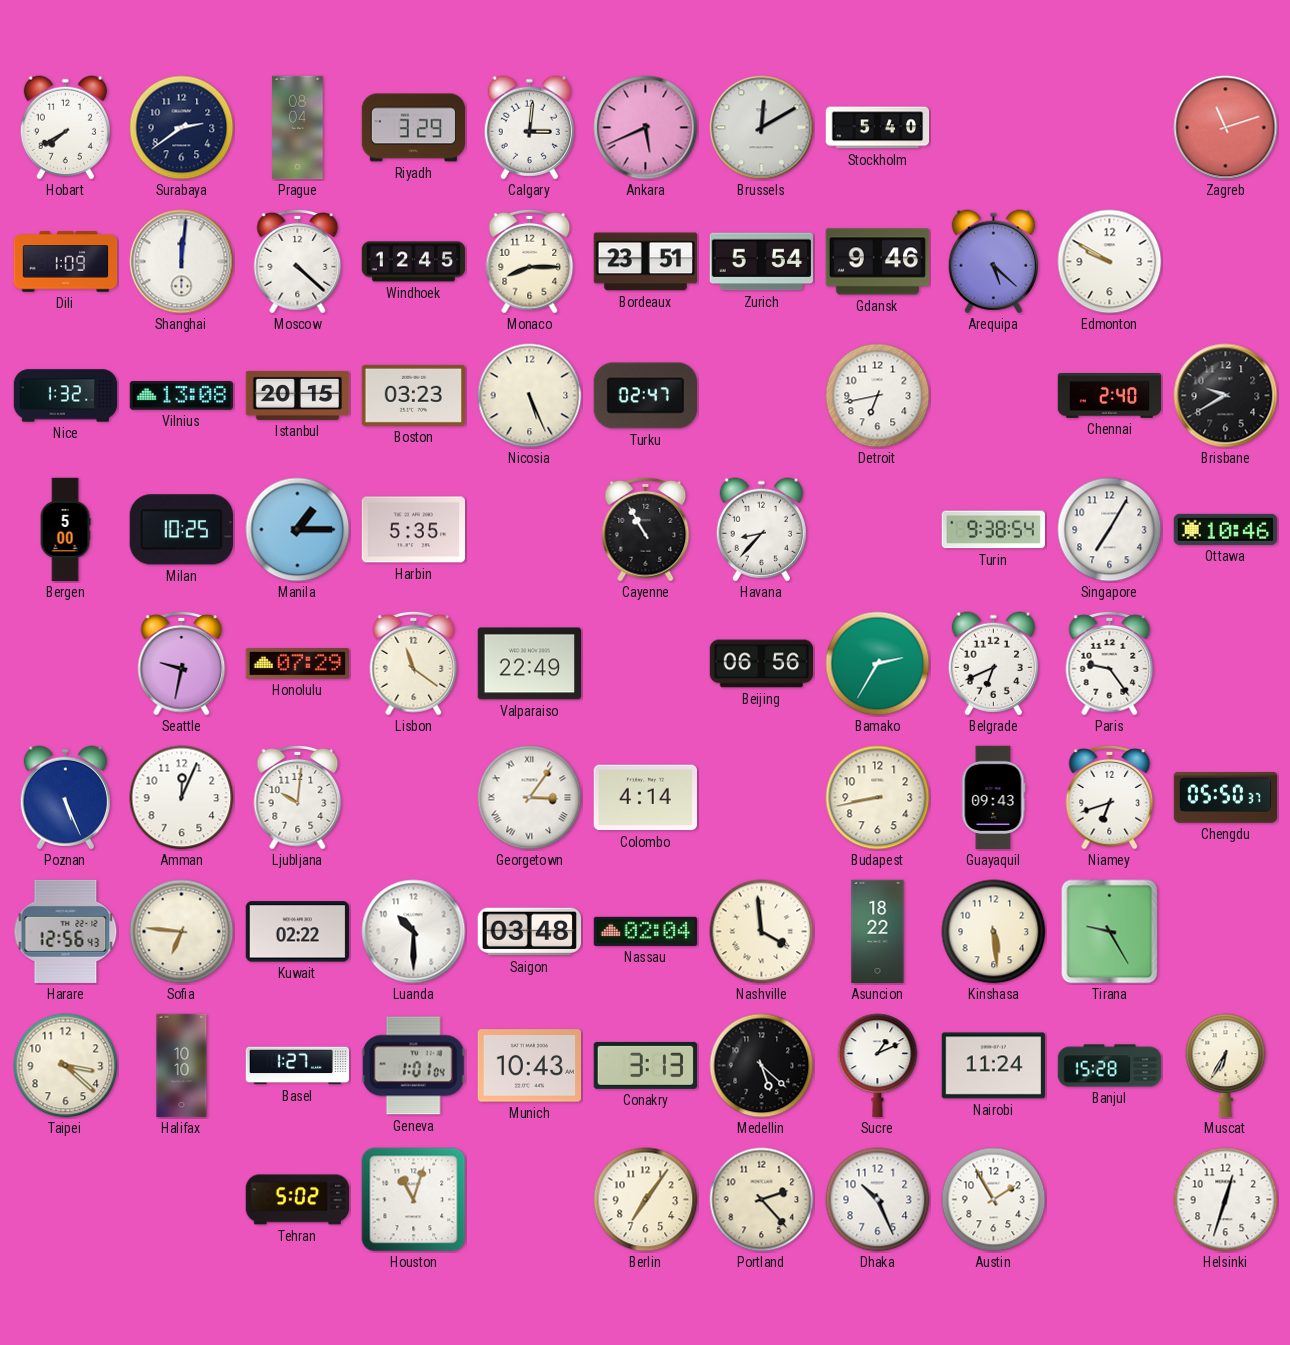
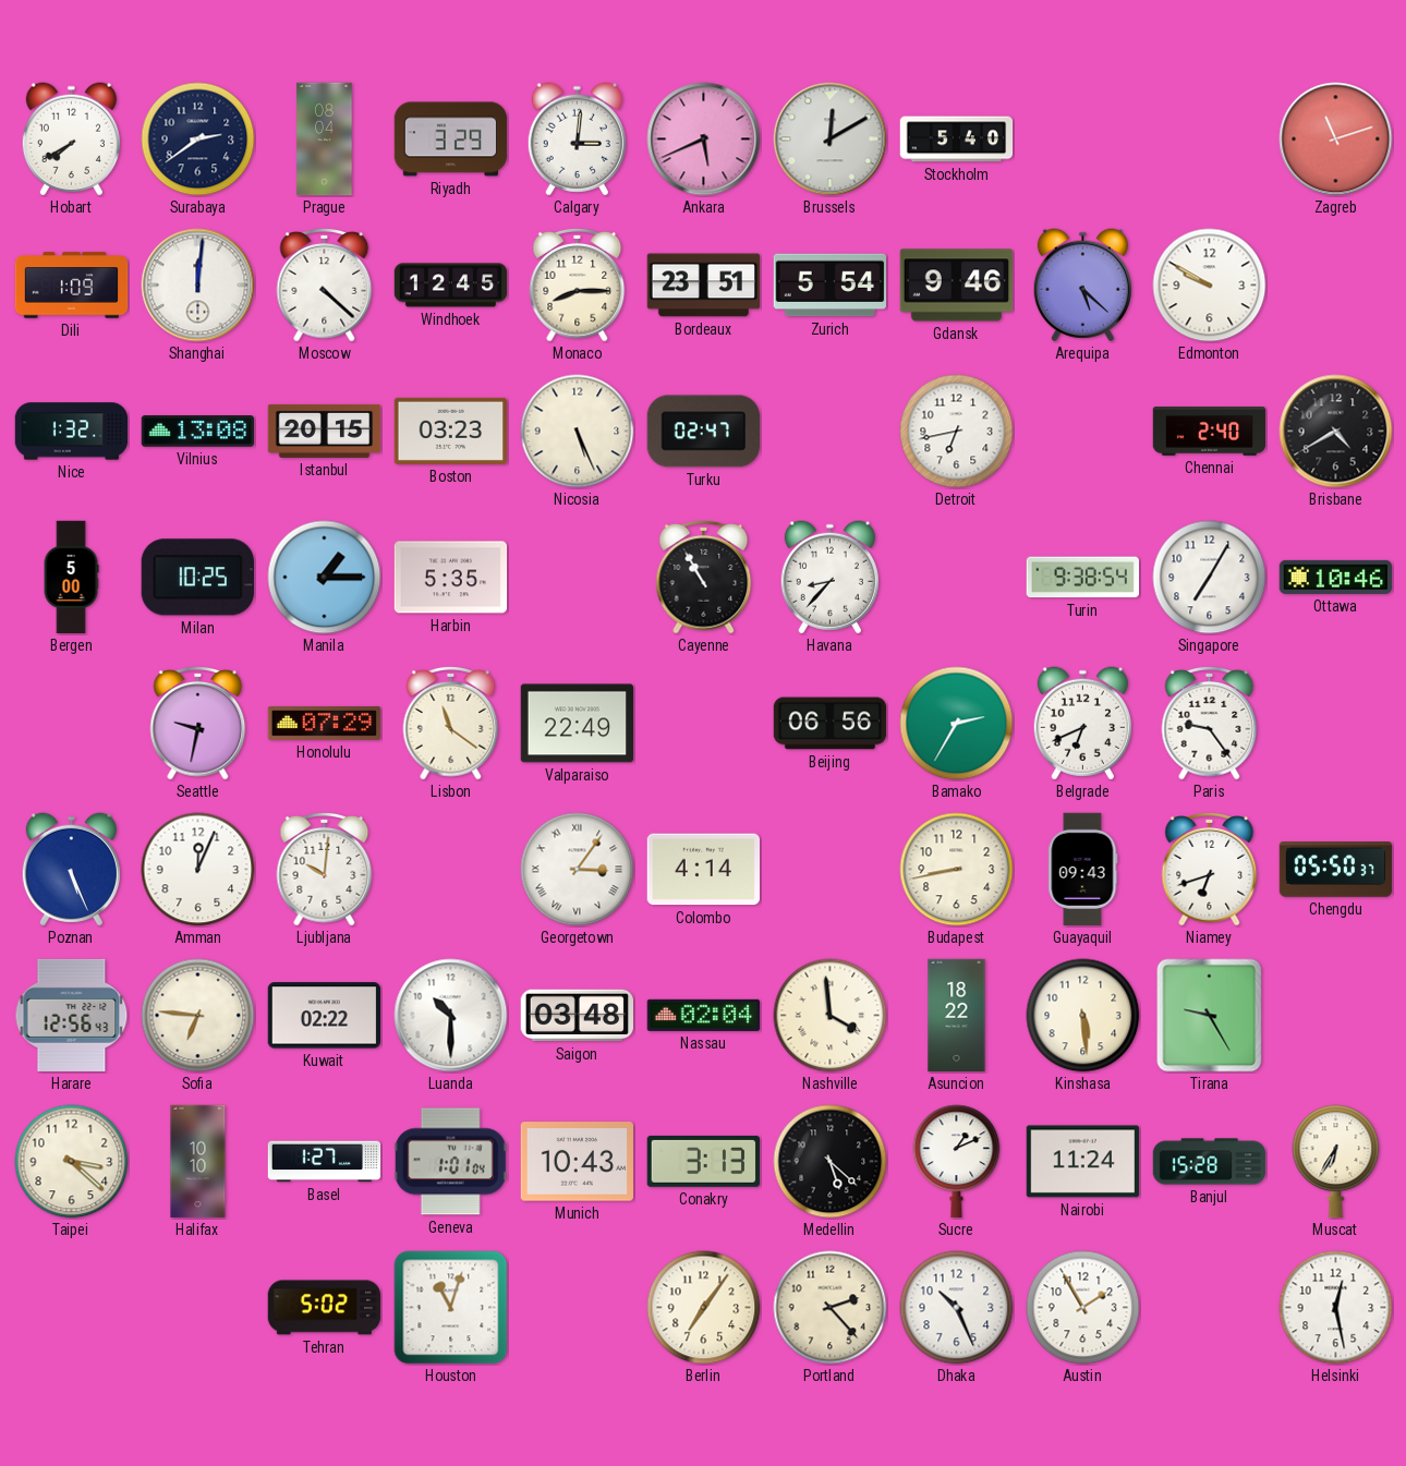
Brisbane: 9:40 -> 4:40 (1336, 432)
Helsinki: 12:33 -> 12:28 (1336, 1308)
